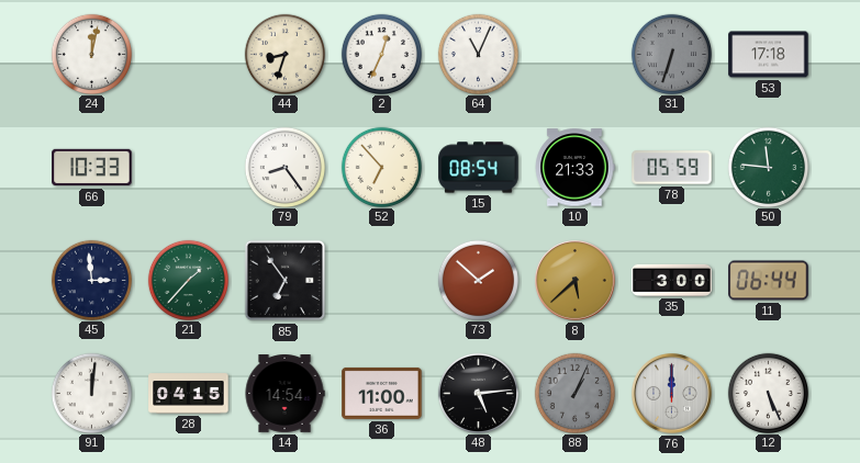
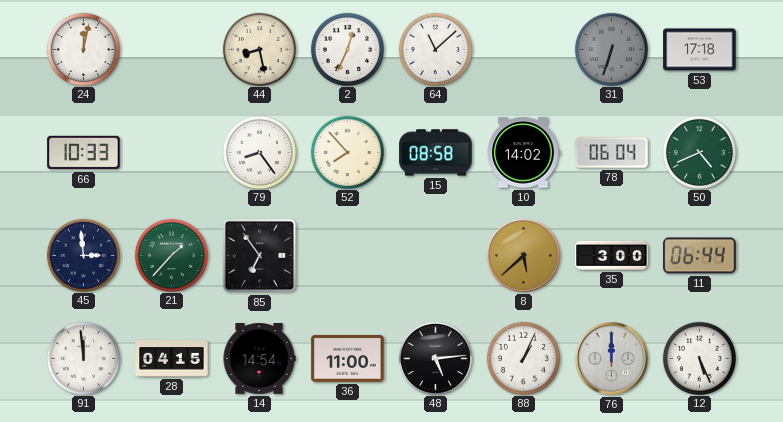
44: 8:33 -> 8:28 (259, 49)
64: 11:04 -> 11:08 (435, 49)
52: 6:53 -> 7:53 (347, 152)
15: 08:54 -> 08:58 (436, 153)
10: 21:33 -> 14:02 (523, 153)
78: 05:59 -> 06:04 (612, 153)
50: 11:46 -> 4:41 (699, 152)
73: 1:52 -> none (478, 280)
91: 12:01 -> 11:59 (83, 358)
88 dial: grey -> white (523, 358)
